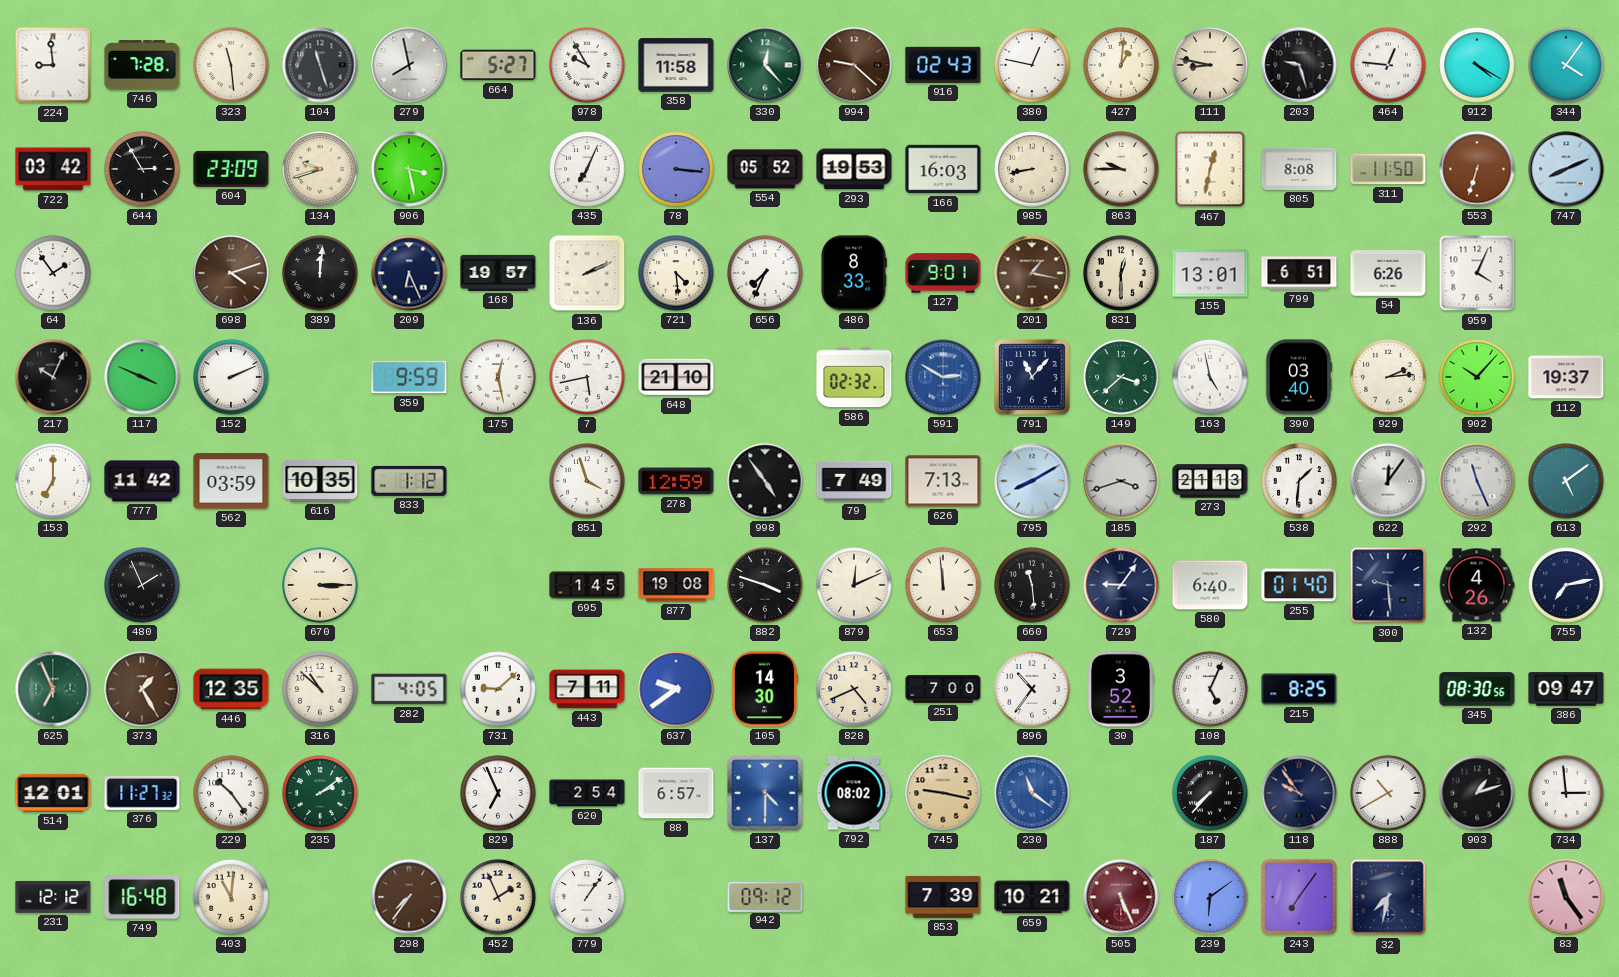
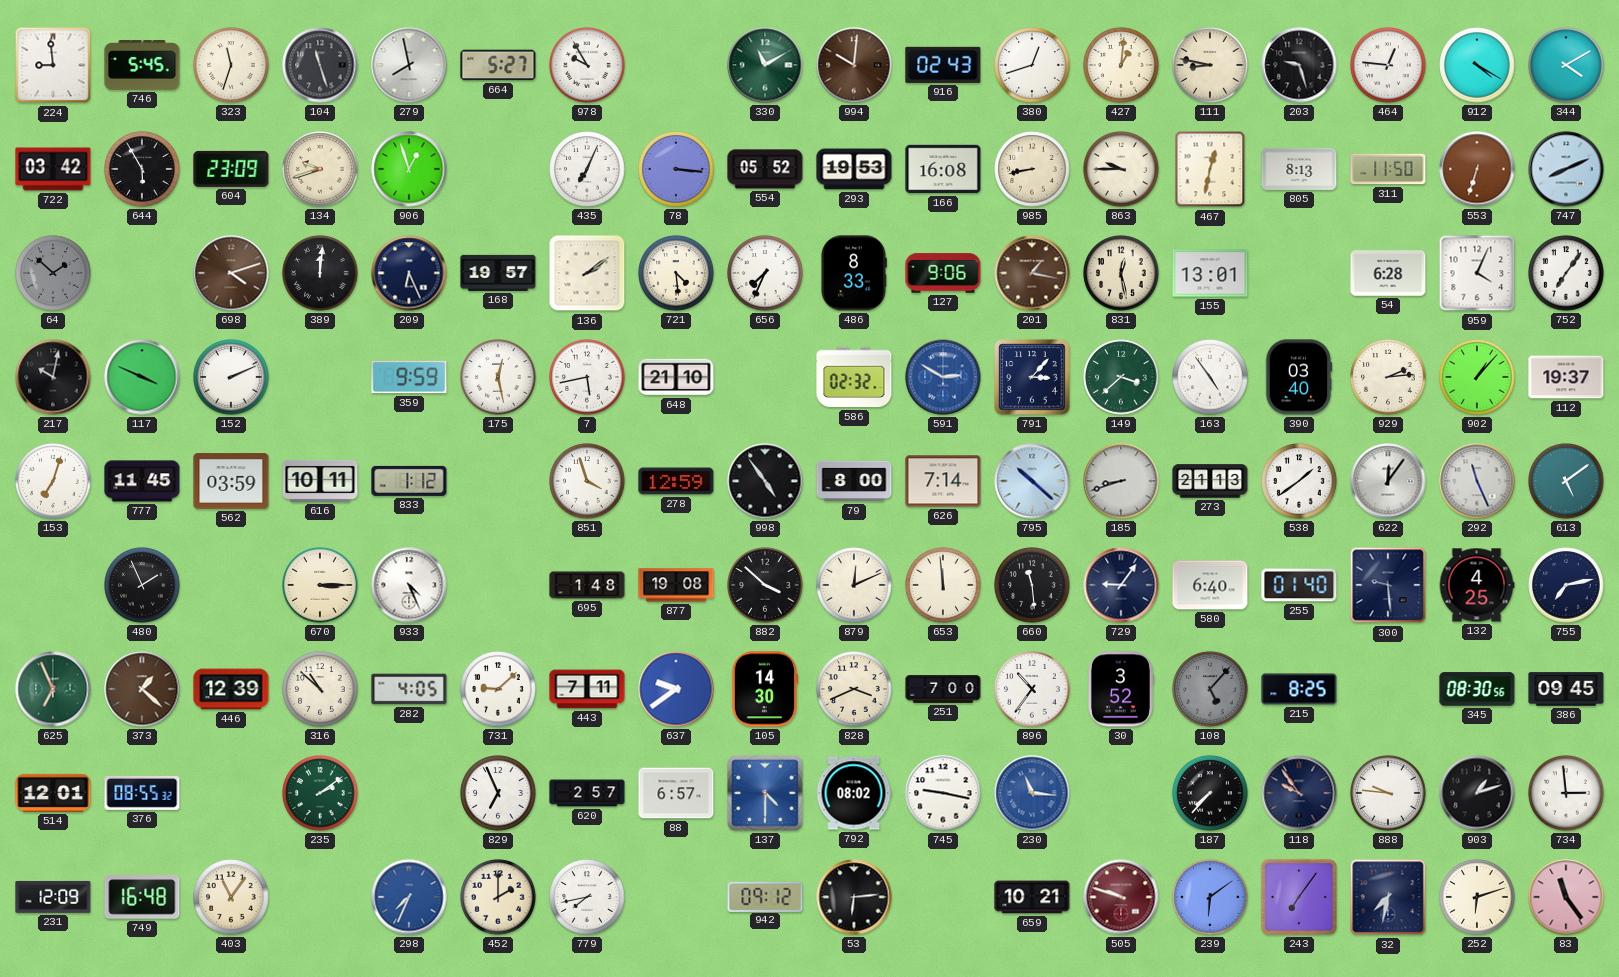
746: 7:28 -> 5:45 (142, 66)
323: 11:29 -> 11:33 (231, 65)
358: 11:58 -> none (676, 65)
330: 12:23 -> 11:10 (765, 65)
994: 9:22 -> 10:01 (854, 65)
380: 12:47 -> 12:42 (1032, 65)
344: 4:06 -> 4:10 (1566, 65)
644: 2:55 -> 5:55 (142, 169)
906: 3:28 -> 12:57 (409, 169)
166: 16:03 -> 16:08 (943, 169)
805: 8:08 -> 8:13 (1299, 169)
64: 1:54 -> 1:52 (53, 273)
64 dial: white -> grey (53, 273)
136: 2:11 -> 2:09 (587, 273)
127: 9:01 -> 9:06 (943, 273)
831: 12:30 -> 12:28 (1121, 273)
799: 6:51 -> none (1299, 273)
54: 6:26 -> 6:28 (1388, 273)
752: none -> 7:06 (1566, 273)
217: 10:04 -> 10:02 (53, 377)
791: 11:07 -> 3:07 (1032, 377)
163: 4:58 -> 4:54 (1210, 377)
902: 10:07 -> 1:07 (1477, 377)
153: 7:00 -> 7:03 (53, 481)
777: 11:42 -> 11:45 (142, 481)
616: 10:35 -> 10:11 (320, 481)
79: 7:49 -> 8:00 (854, 481)
626: 7:13 -> 7:14 (943, 481)
795: 8:10 -> 10:22 (1032, 481)
185: 3:42 -> 8:42 (1121, 481)
538: 1:31 -> 1:39 (1299, 481)
933: none -> 4:26 (409, 585)
695: 1:45 -> 1:48 (587, 585)
882: 3:48 -> 3:52 (765, 585)
132: 4:26 -> 4:25 (1477, 585)
373: 1:25 -> 1:22 (142, 689)
446: 12:35 -> 12:39 (231, 689)
828: 4:41 -> 3:41 (854, 689)
108: 5:04 -> 5:07 (1210, 689)
108 dial: white -> grey (1210, 689)
386: 09:47 -> 09:45 (1566, 689)
376: 11:27 -> 08:55 (142, 793)
229: 10:24 -> none (231, 793)
620: 2:54 -> 2:57 (587, 793)
745 dial: champagne -> white (943, 793)
230: 11:21 -> 11:16 (1032, 793)
888: 10:40 -> 9:46 (1388, 793)
231: 12:12 -> 12:09 (53, 897)
403: 11:01 -> 11:06 (231, 897)
298: 7:36 -> 7:34 (409, 897)
298 dial: brown -> blue (409, 897)
452: 1:56 -> 2:00 (498, 897)
779: 1:06 -> 7:43 (587, 897)
53: none -> 6:14 (854, 897)
853: 7:39 -> none (943, 897)
505: 5:26 -> 9:48 (1121, 897)
252: none -> 6:12 (1477, 897)
